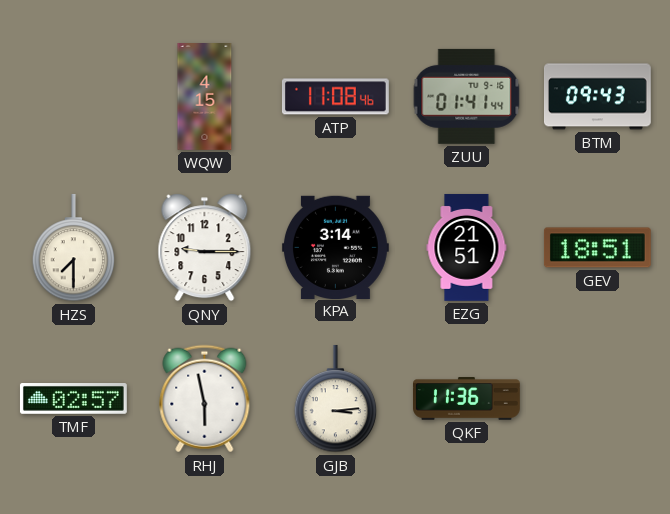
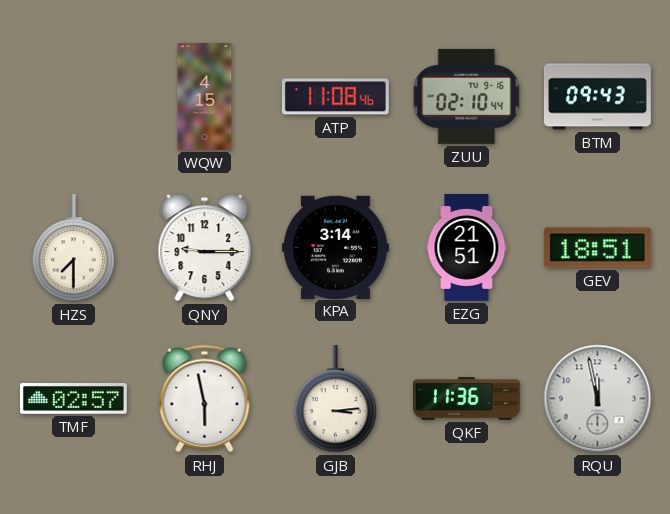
ZUU: 01:41 -> 02:10 (467, 96)
RQU: none -> 11:58 (598, 399)
